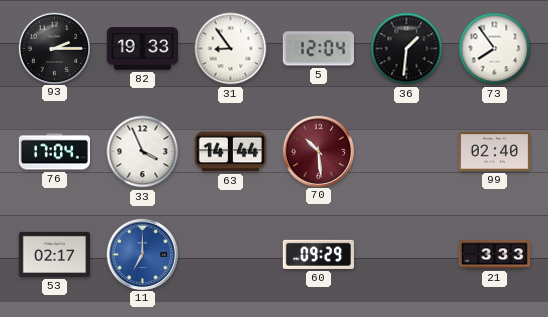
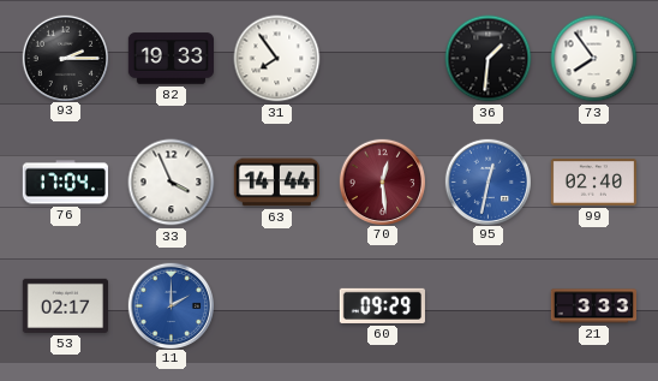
31: 8:54 -> 7:54 (277, 59)
5: 12:04 -> none (318, 49)
70: 10:29 -> 12:29 (382, 181)
95: none -> 12:32 (487, 181)
11: 7:00 -> 2:00 (171, 305)
